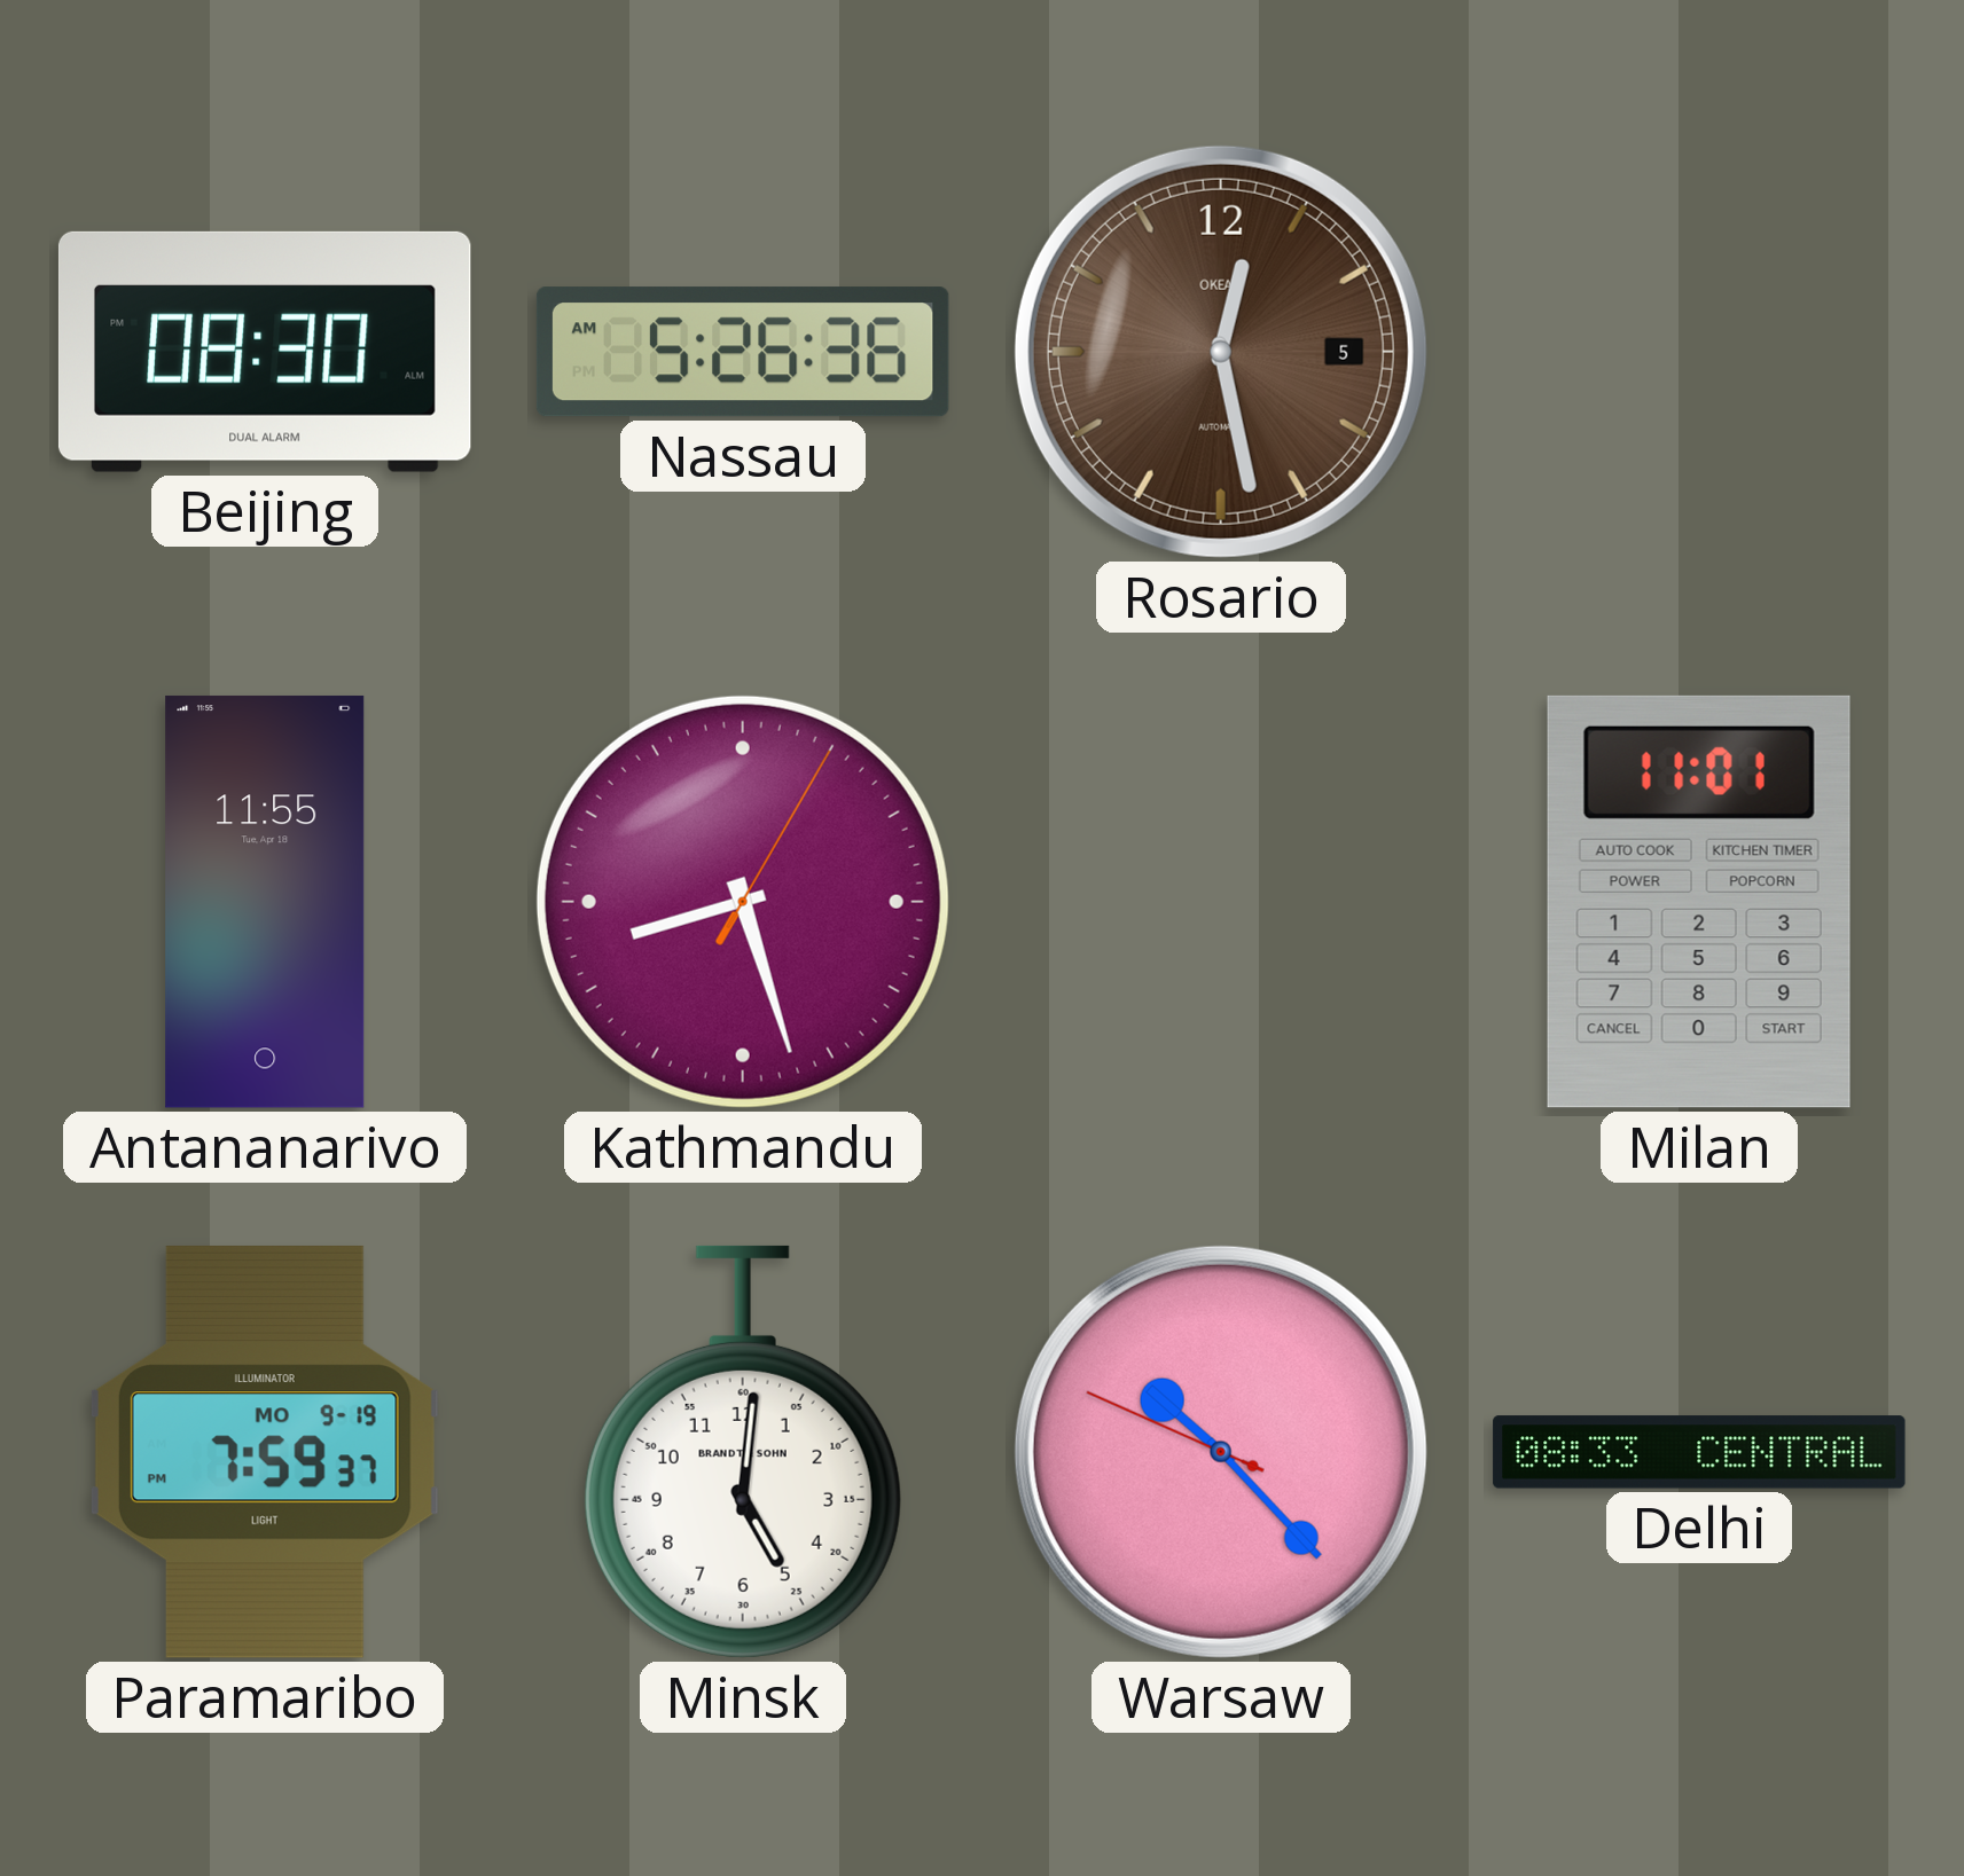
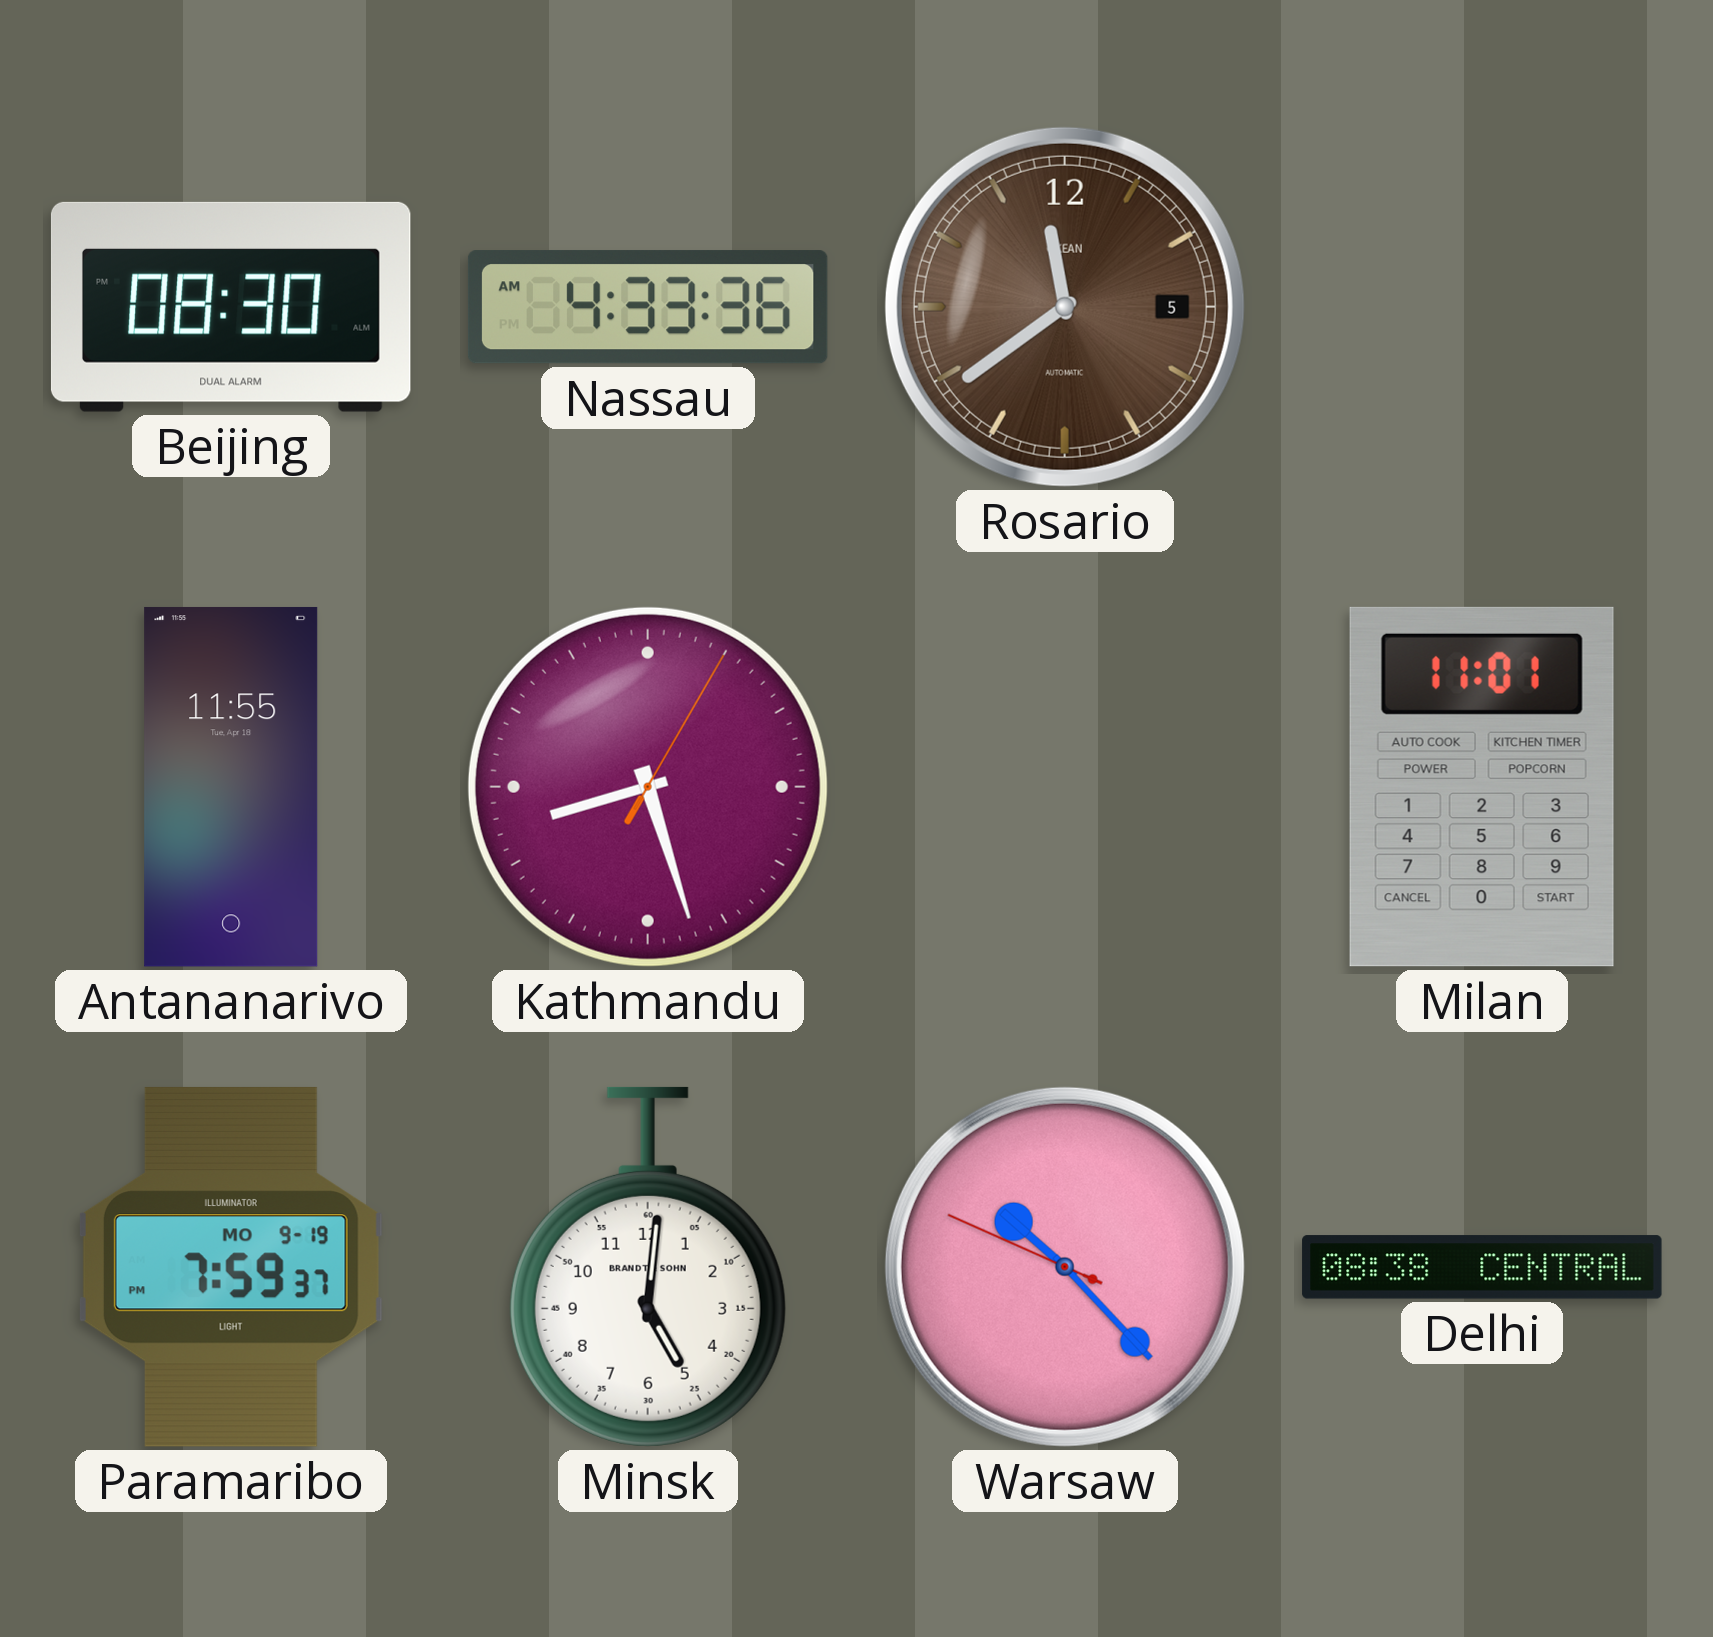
Nassau: 5:26 -> 4:33 (648, 307)
Rosario: 12:28 -> 11:39 (1065, 307)
Delhi: 08:33 -> 08:38 (1482, 1267)
